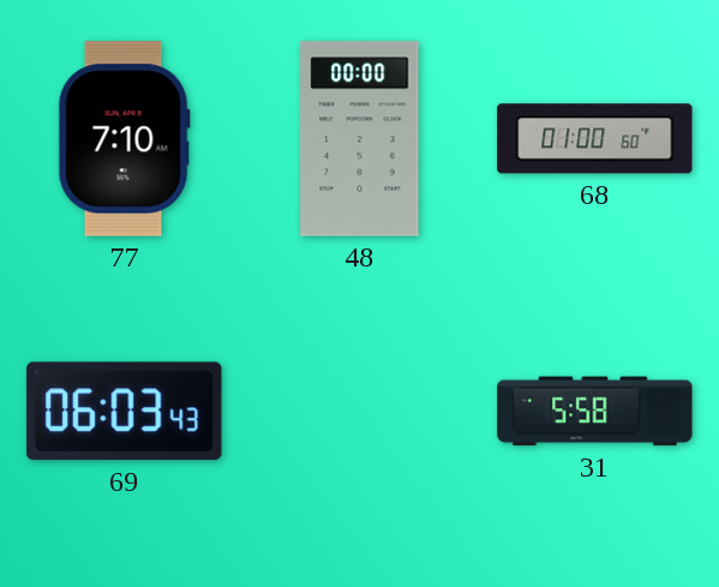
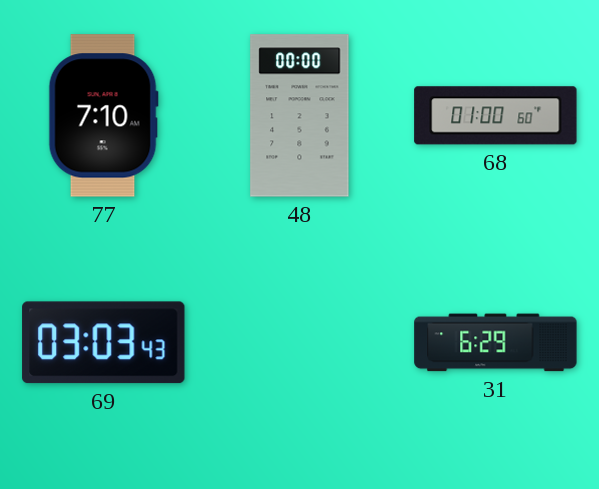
69: 06:03 -> 03:03 (104, 343)
31: 5:58 -> 6:29 (496, 343)
